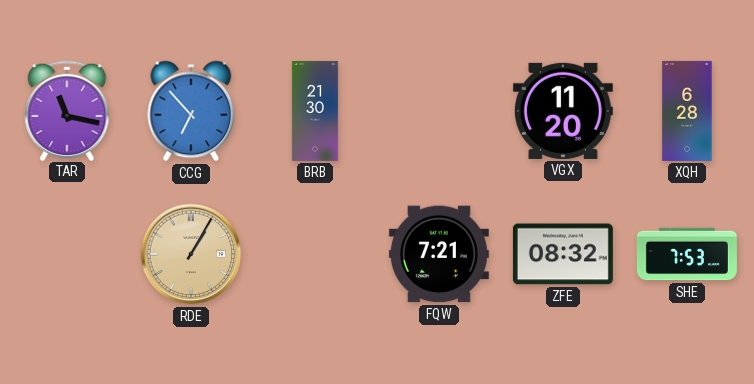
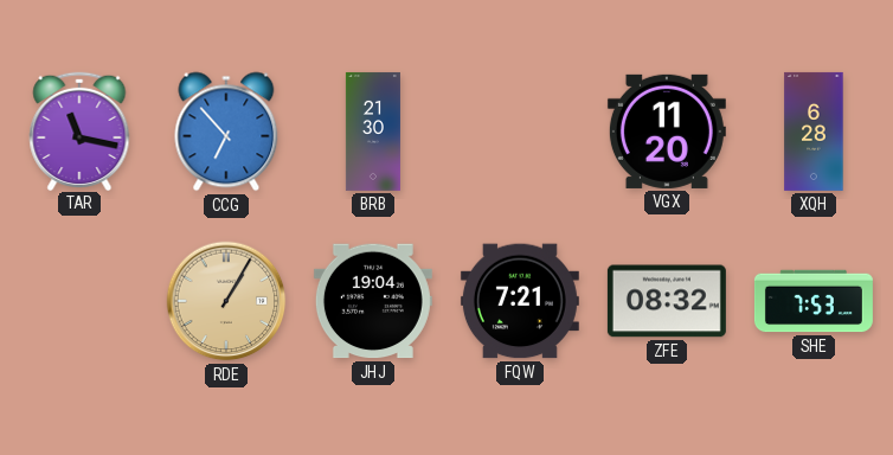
JHJ: none -> 19:04 (373, 301)
